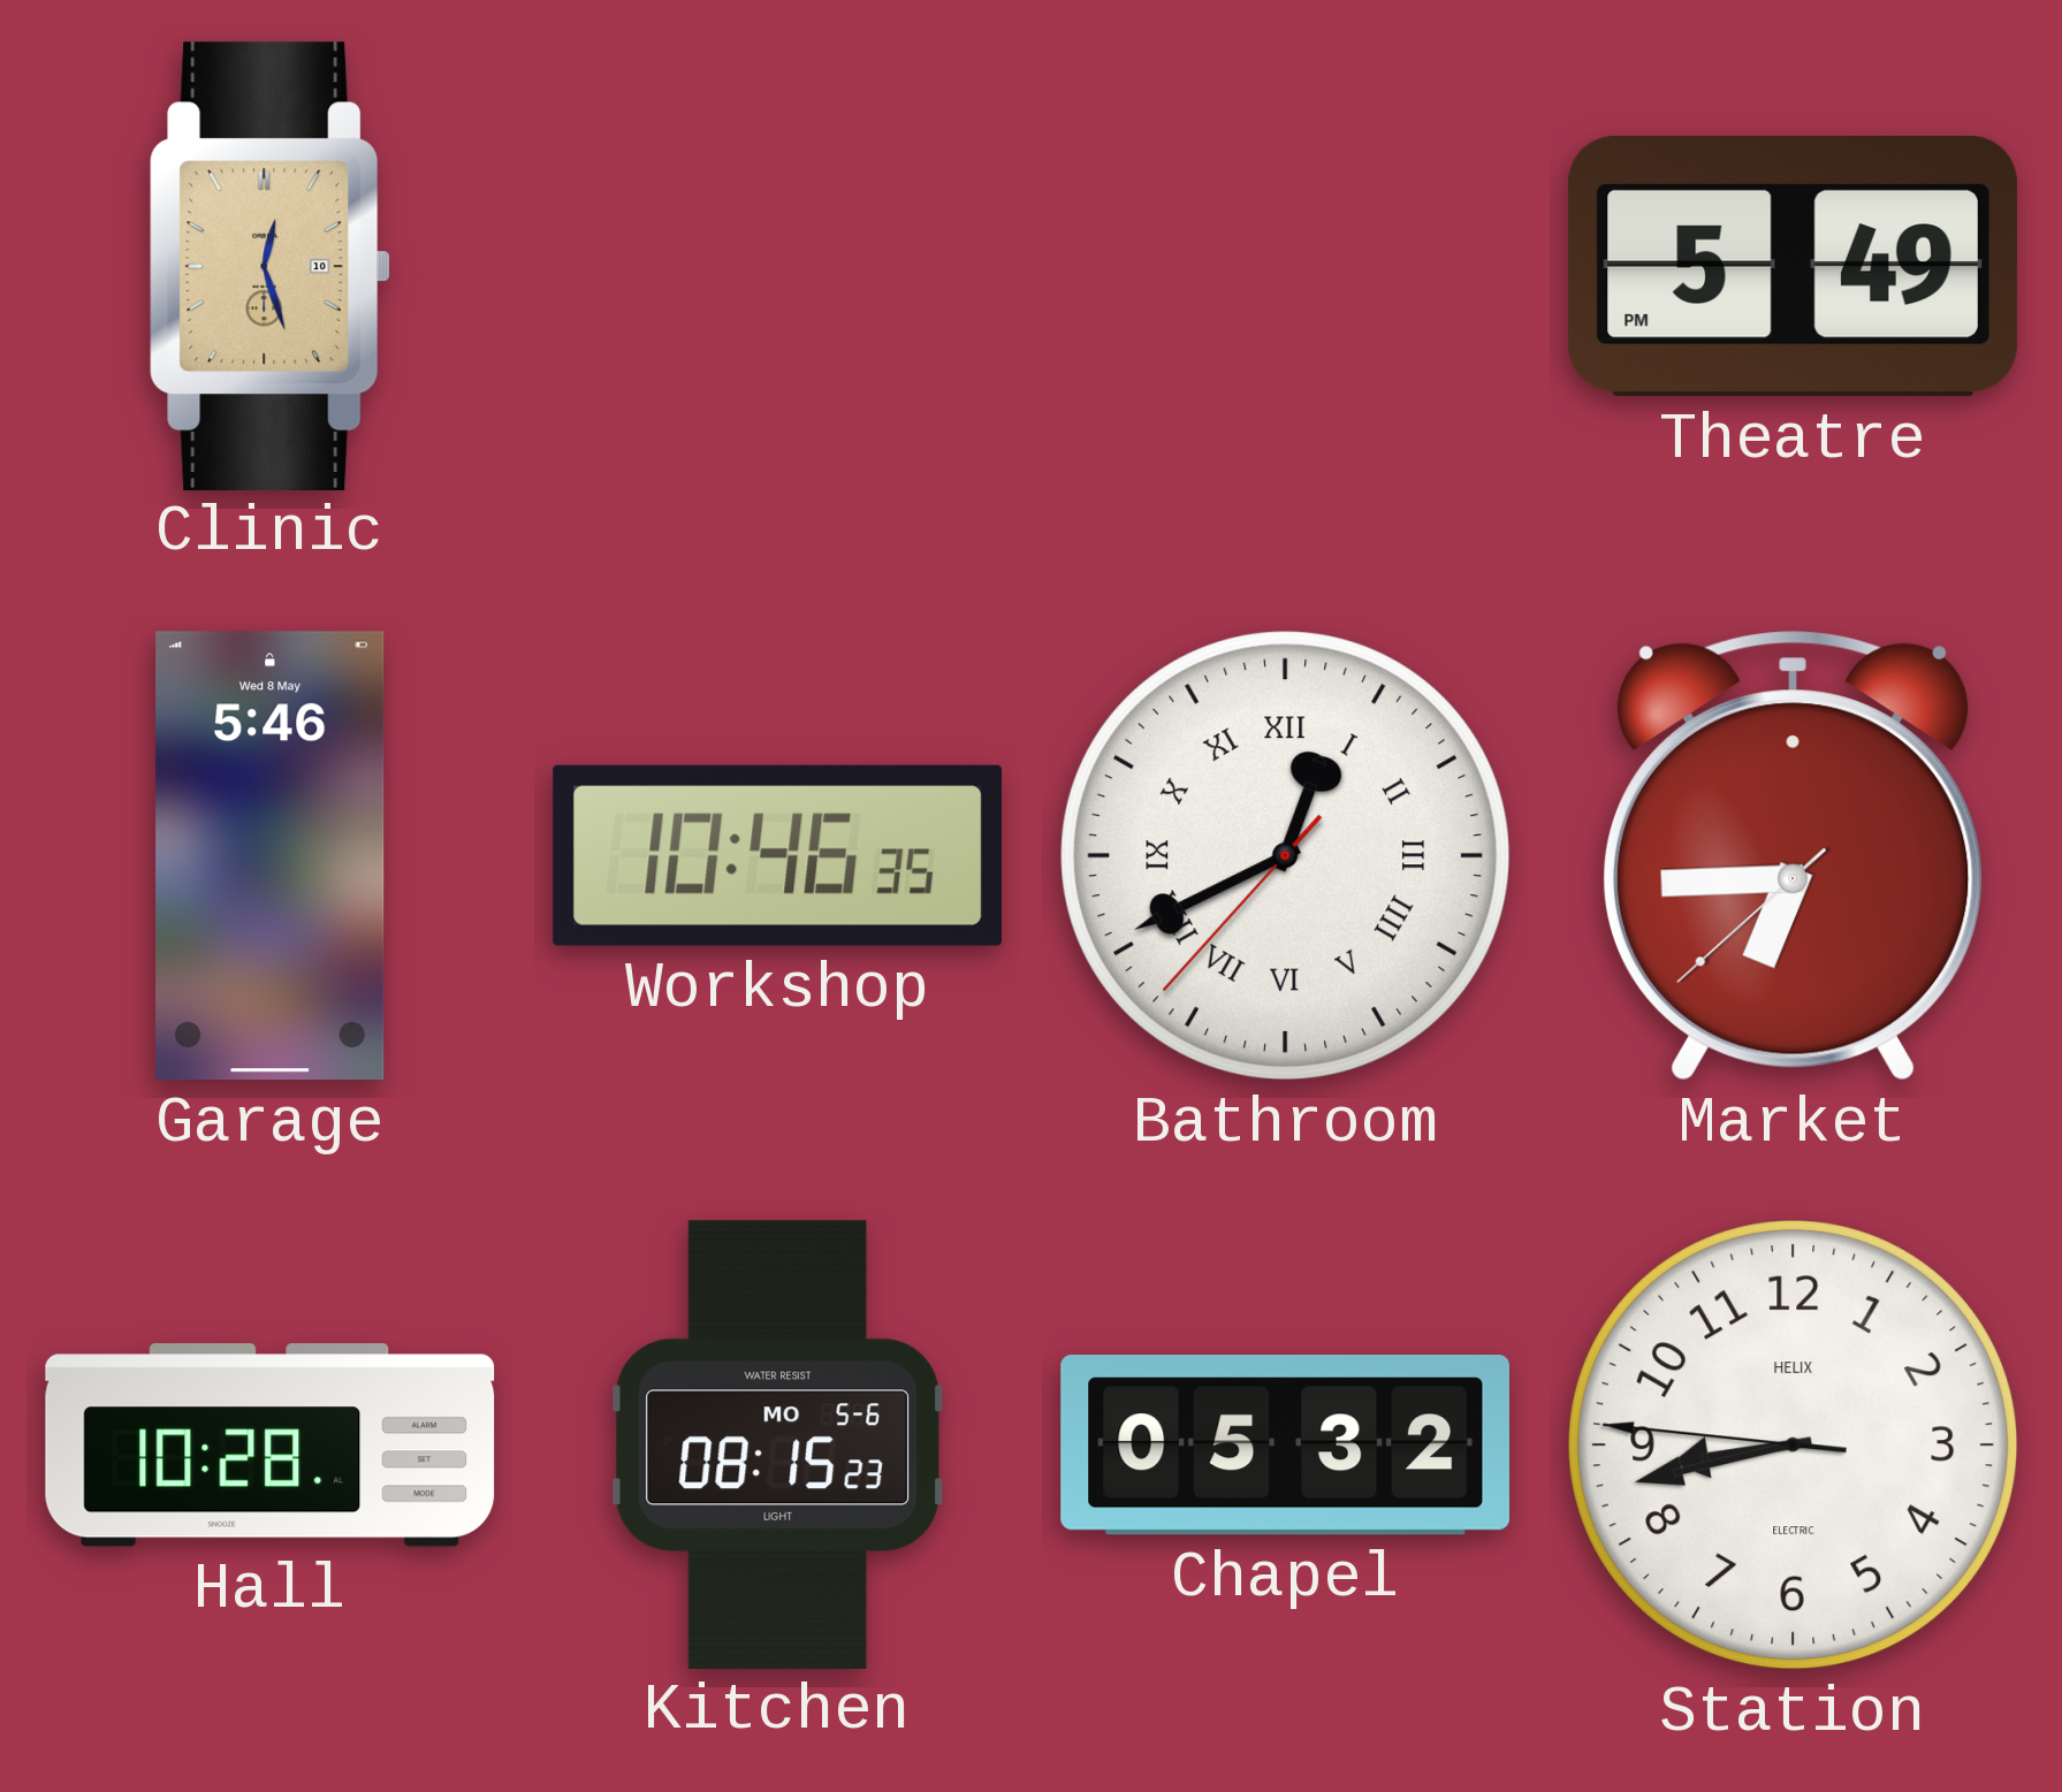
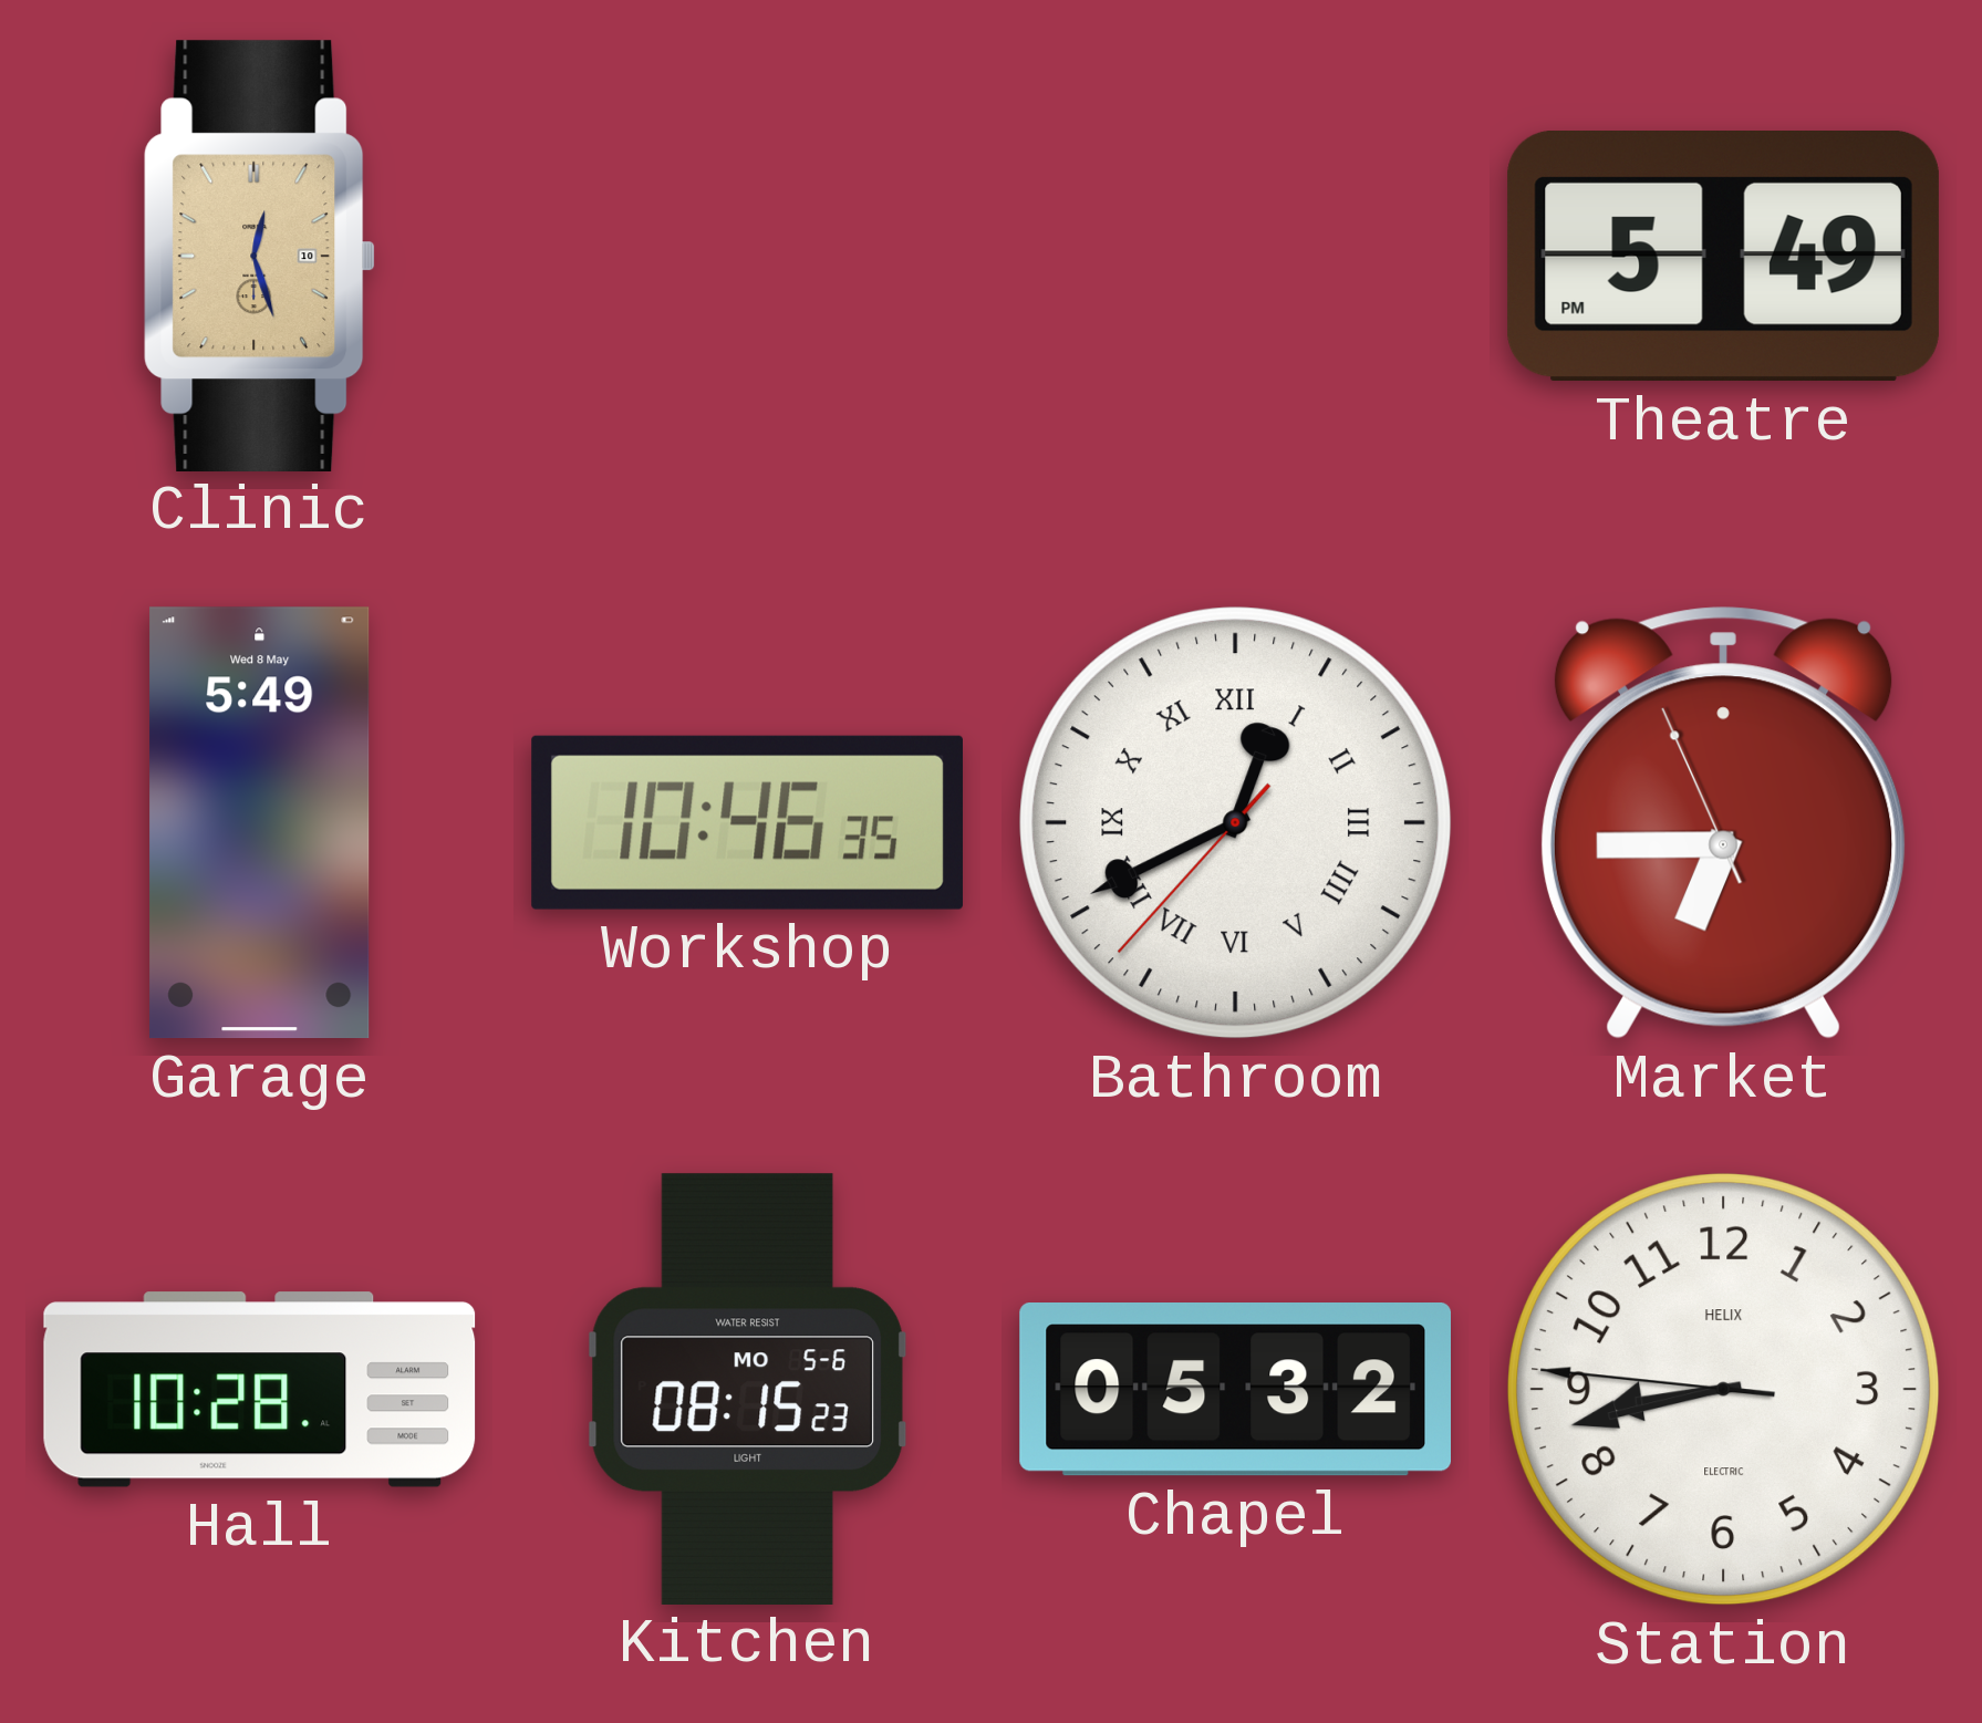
Garage: 5:46 -> 5:49 (260, 823)
Market: 6:44:38 -> 6:44:56 (1723, 822)
